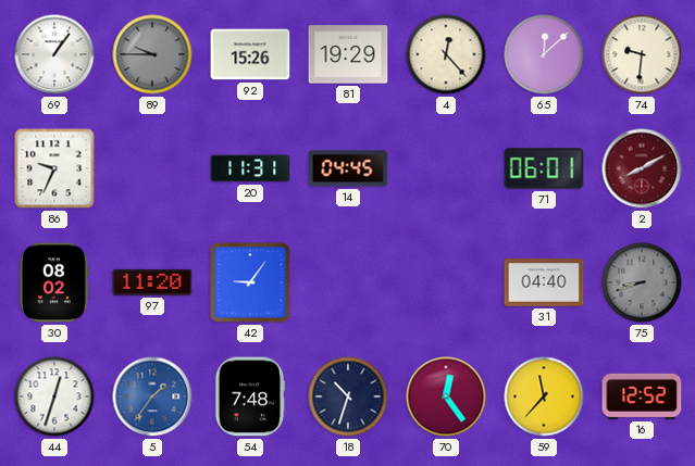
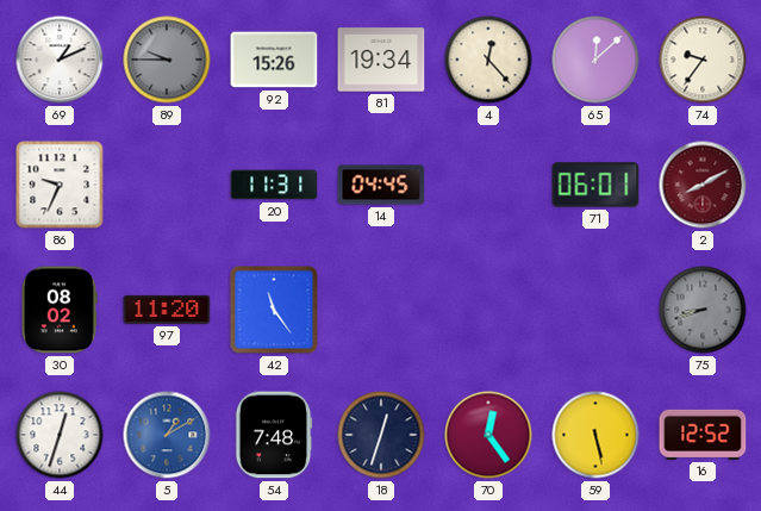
69: 1:06 -> 1:11 (60, 60)
81: 19:29 -> 19:34 (381, 60)
74: 9:31 -> 9:36 (703, 60)
42: 9:06 -> 11:24 (274, 310)
31: 04:40 -> none (544, 282)
5: 1:36 -> 1:10 (167, 435)
18: 10:33 -> 12:33 (381, 435)
59: 11:37 -> 5:28 (595, 435)
